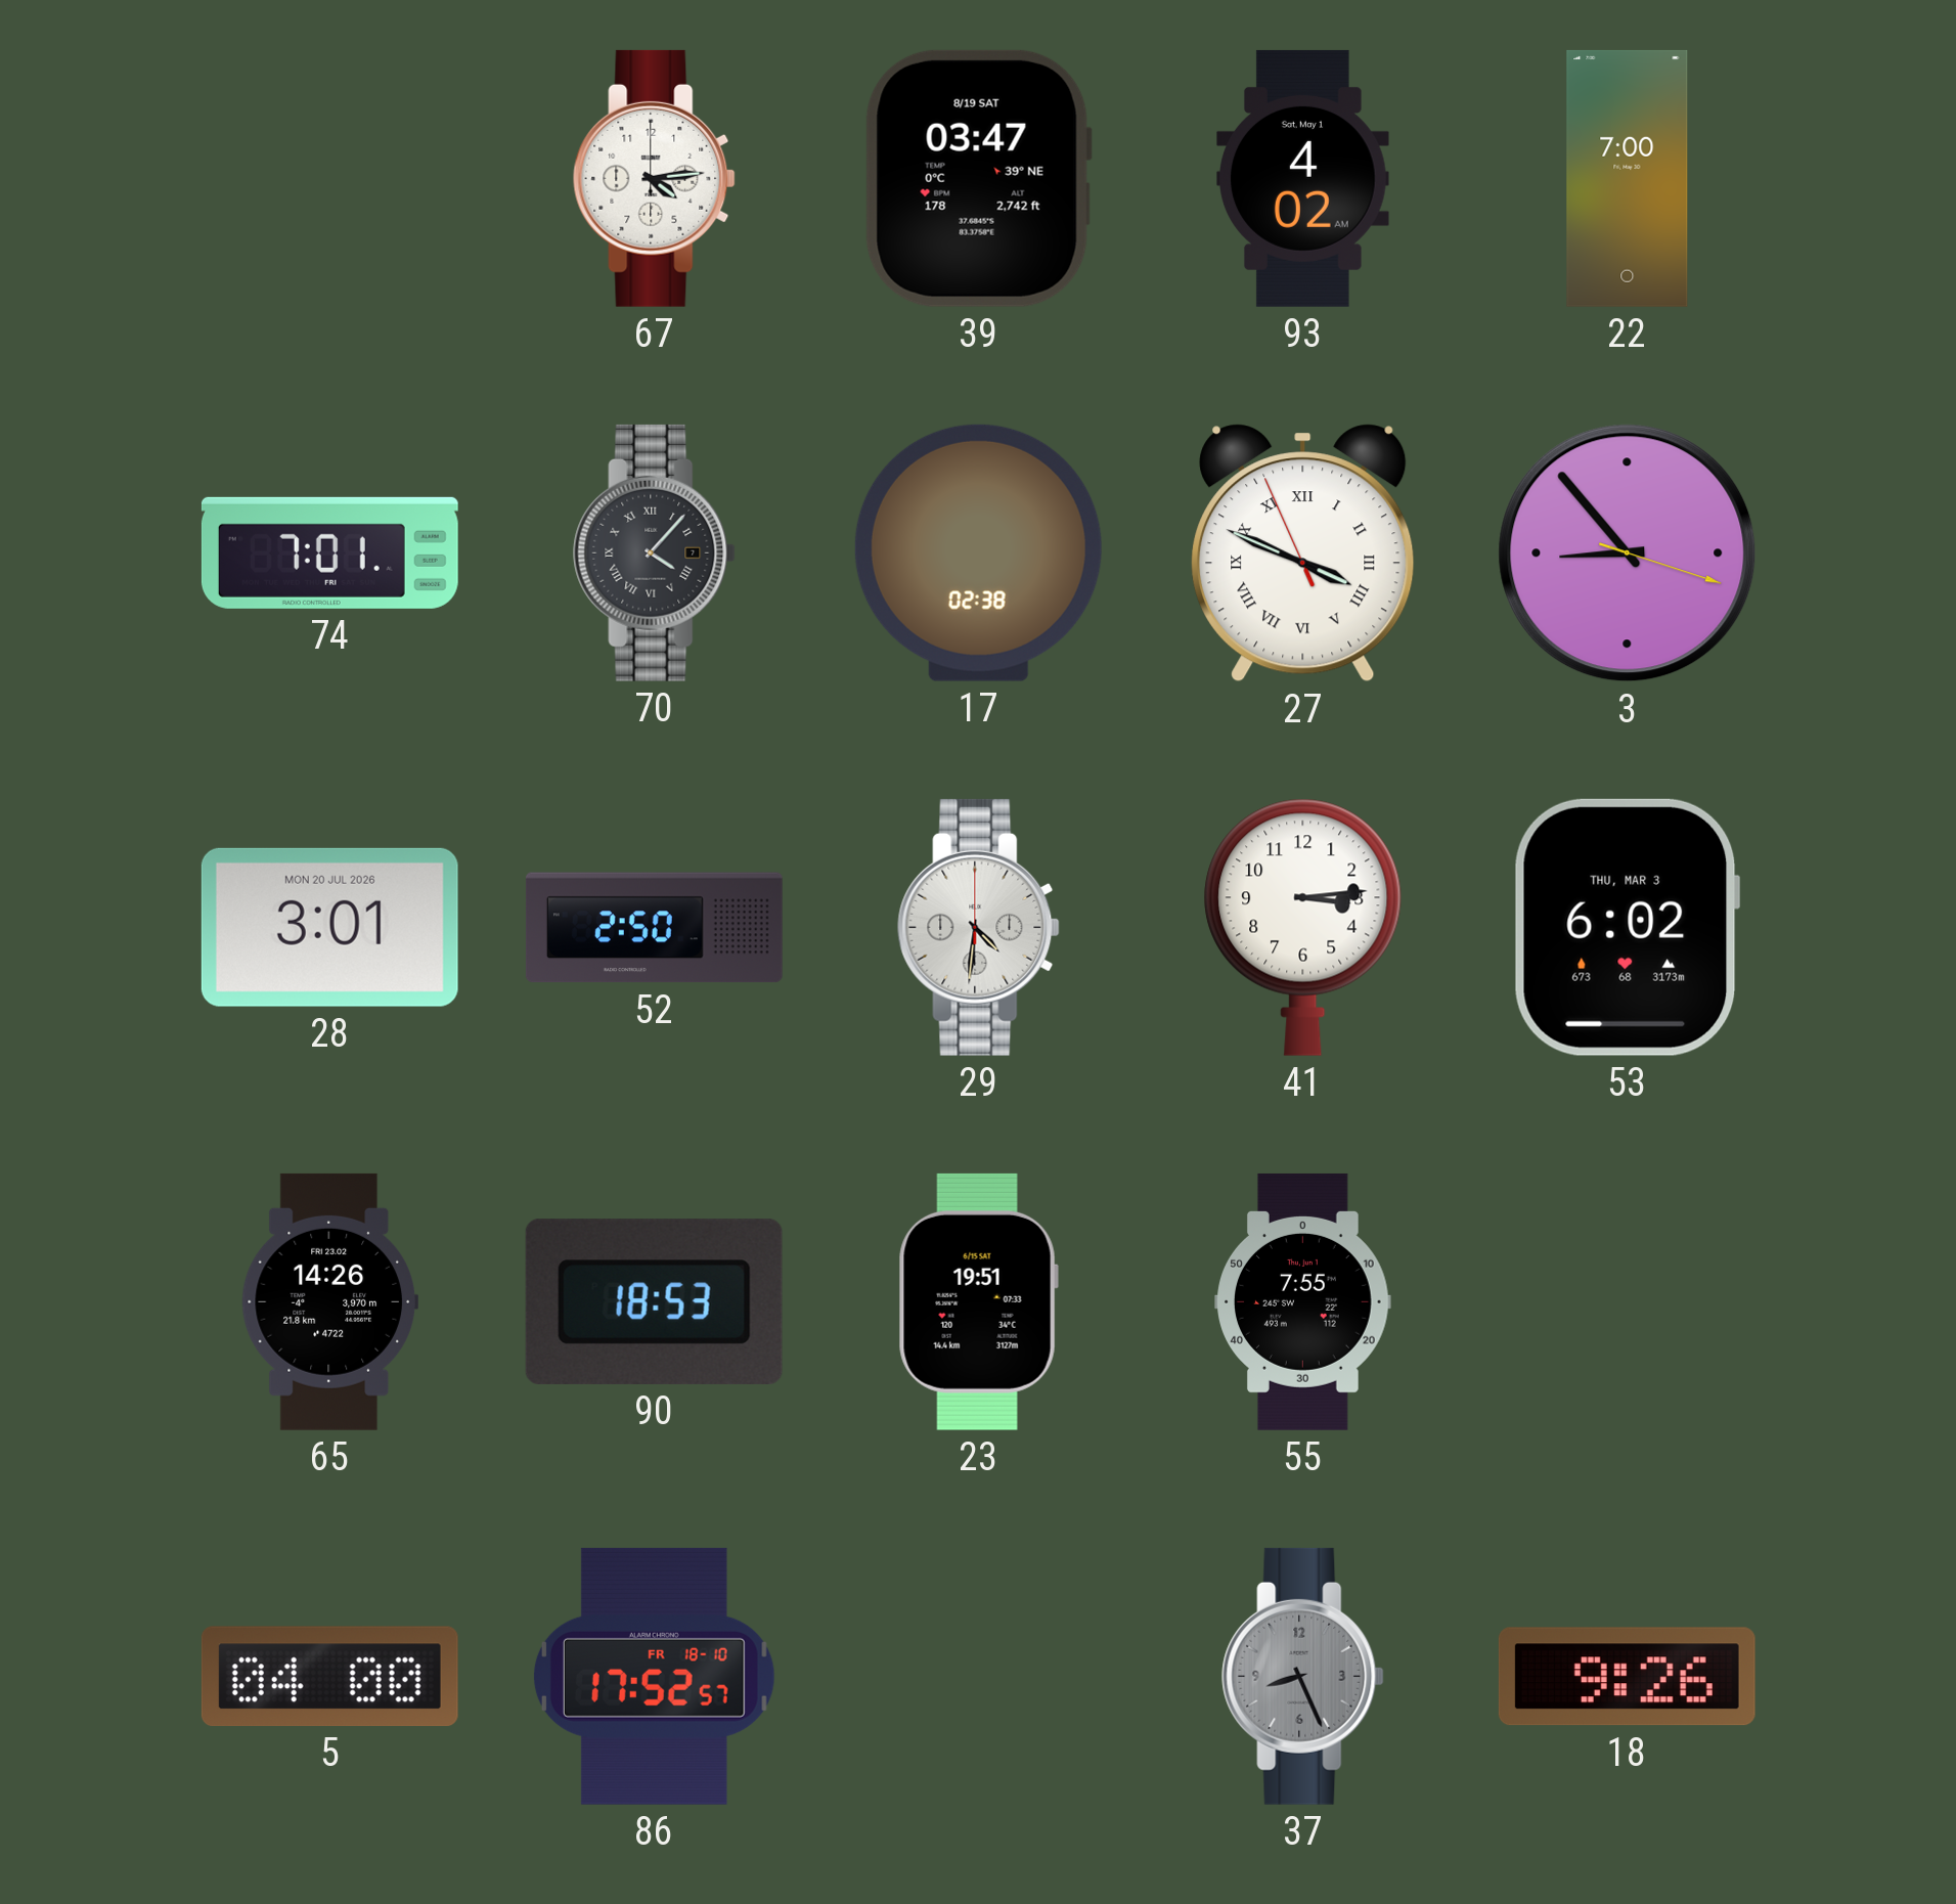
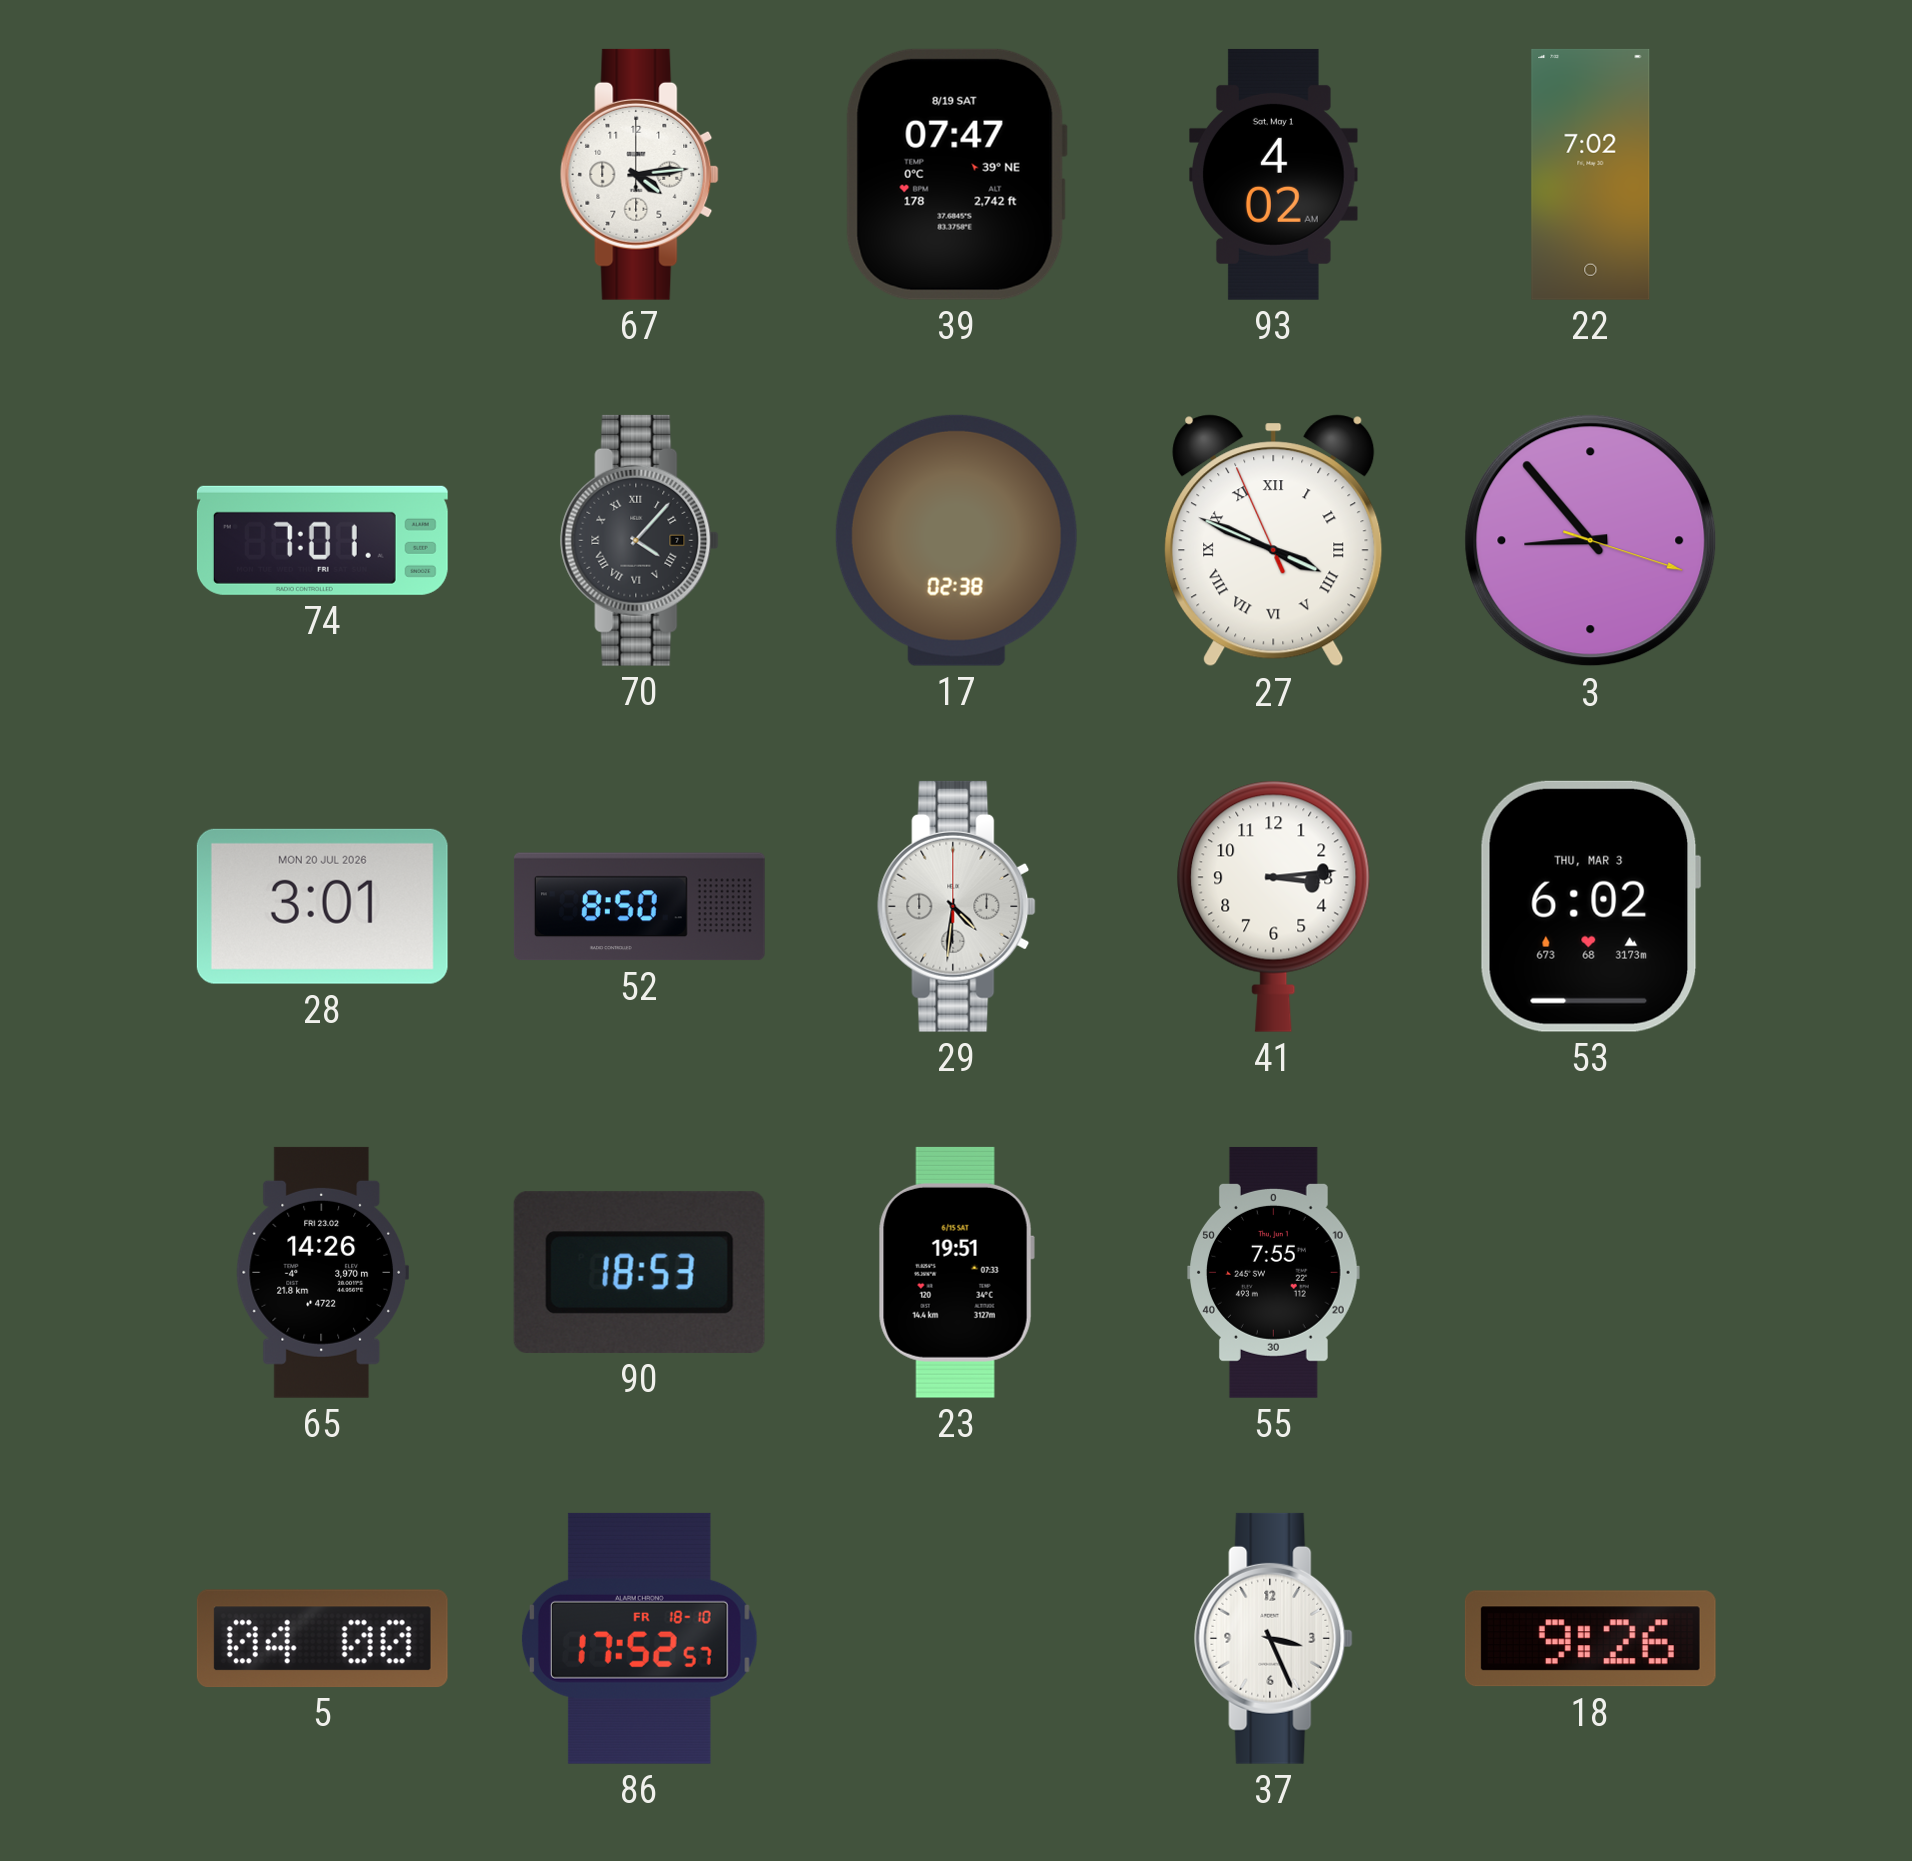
39: 03:47 -> 07:47 (956, 174)
22: 7:00 -> 7:02 (1591, 174)
52: 2:50 -> 8:50 (639, 907)
37: 8:26 -> 3:26 (1274, 1638)
37 dial: grey -> white (1274, 1638)
